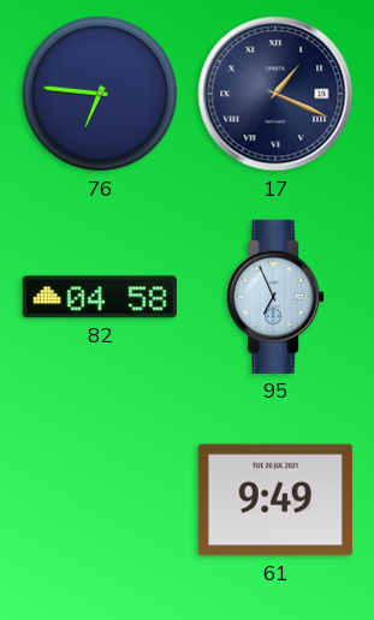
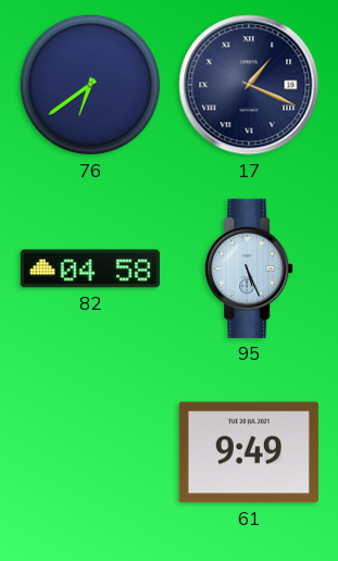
76: 6:46 -> 6:39 (90, 85)
95: 6:56 -> 5:26 (249, 269)
